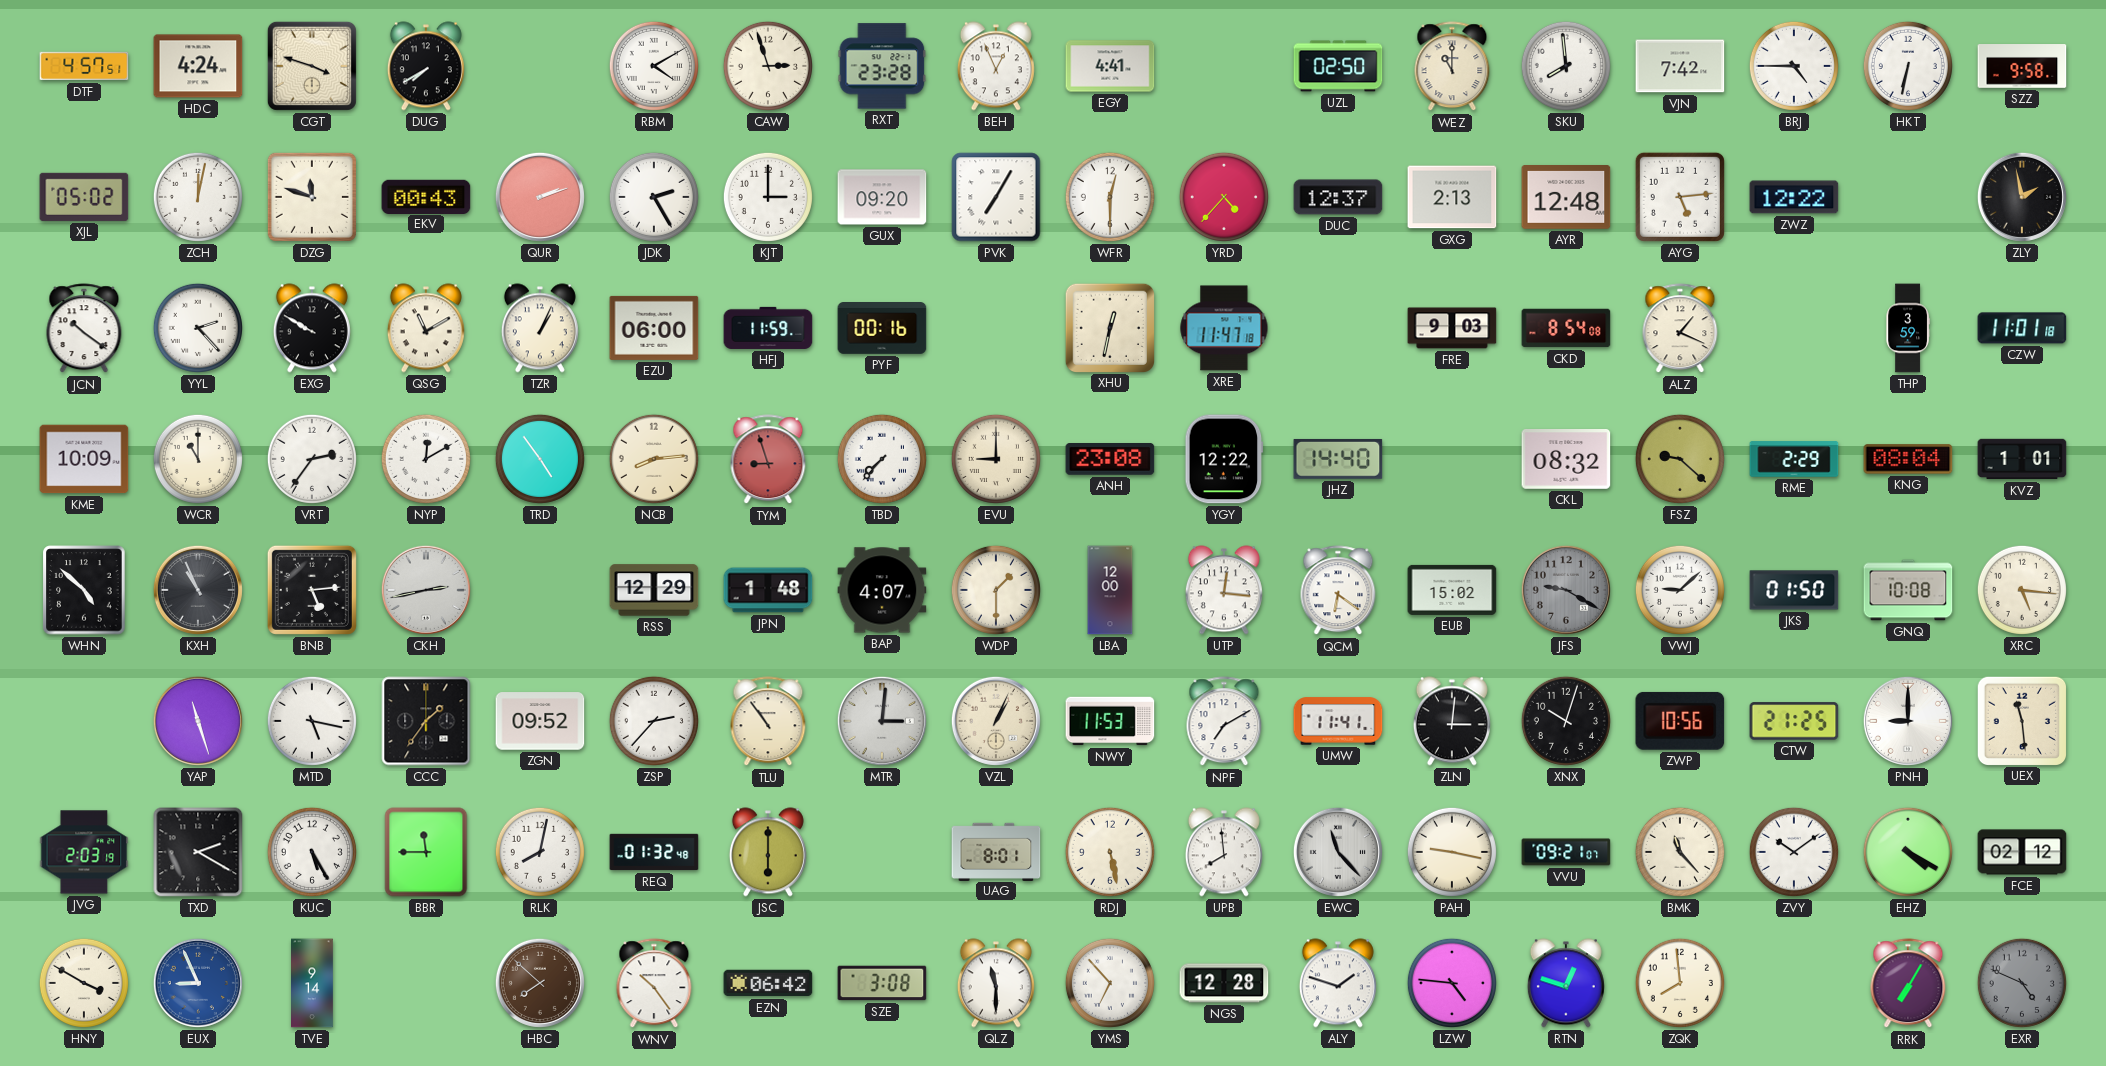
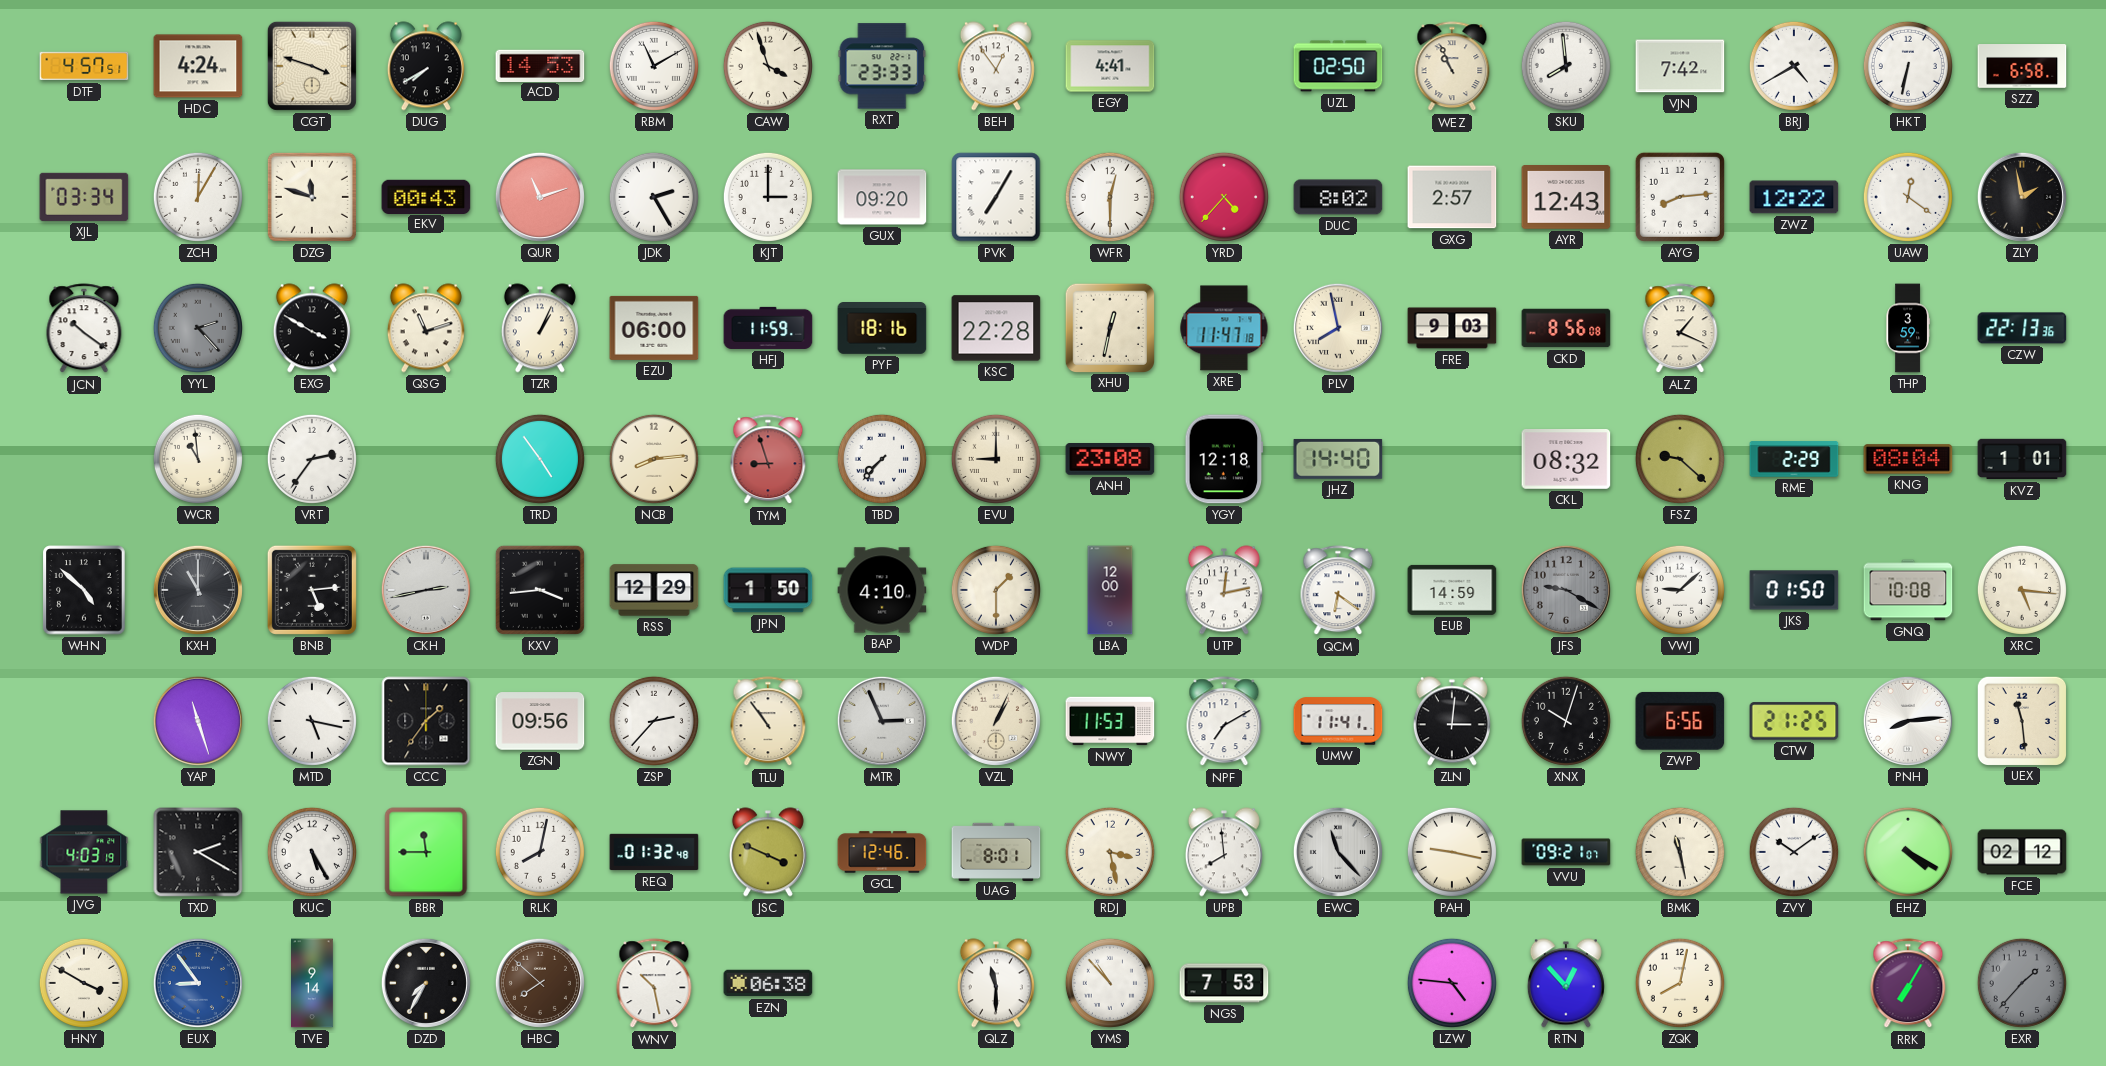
ACD: none -> 14:53 (540, 65)
RBM: 4:10 -> 11:10 (654, 66)
CAW: 2:57 -> 3:57 (768, 66)
RXT: 23:28 -> 23:33 (882, 66)
BEH: 12:56 -> 12:54 (996, 66)
WEZ: 11:00 -> 10:56 (1452, 67)
BRJ: 4:45 -> 4:40 (1794, 66)
SZZ: 9:58 -> 6:58 (2022, 66)
XJL: 05:02 -> 03:34 (84, 197)
ZCH: 12:02 -> 12:05 (198, 197)
QUR: 2:12 -> 11:12 (540, 197)
DUC: 12:37 -> 8:02 (1338, 197)
GXG: 2:13 -> 2:57 (1452, 197)
AYR: 12:48 -> 12:43 (1566, 198)
AYG: 5:14 -> 8:14 (1680, 197)
UAW: none -> 12:21 (1908, 197)
YYL dial: white -> grey (198, 328)
EXG: 9:50 -> 3:50 (312, 328)
QSG: 11:10 -> 11:12 (426, 328)
PYF: 00:16 -> 18:16 (882, 329)
KSC: none -> 22:28 (996, 328)
PLV: none -> 7:58 (1338, 328)
CKD: 8:54 -> 8:56 (1566, 328)
CZW: 11:01 -> 22:13 (2022, 328)
KME: 10:09 -> none (84, 459)
WCR: 11:00 -> 10:59 (198, 459)
NYP: 12:10 -> none (426, 459)
YGY: 12:22 -> 12:18 (1224, 459)
KXH: 10:56 -> 11:00 (198, 590)
KXV: none -> 3:44 (540, 590)
JPN: 1:48 -> 1:50 (768, 590)
BAP: 4:07 -> 4:10 (882, 590)
UTP: 12:16 -> 12:13 (1224, 590)
EUB: 15:02 -> 14:59 (1452, 590)
ZGN: 09:52 -> 09:56 (540, 721)
MTR: 3:01 -> 2:56 (882, 721)
ZWP: 10:56 -> 6:56 (1680, 721)
PNH: 9:00 -> 8:14 (1908, 721)
JVG: 2:03 -> 4:03 (84, 852)
JSC: 6:00 -> 3:49 (768, 852)
GCL: none -> 12:46 (882, 852)
RDJ: 5:28 -> 3:28 (1110, 852)
BMK: 11:23 -> 11:28 (1680, 852)
EUX: 8:56 -> 8:54 (198, 983)
DZD: none -> 7:35 (426, 983)
WNV: 10:24 -> 10:28 (654, 984)
EZN: 06:42 -> 06:38 (768, 983)
SZE: 3:08 -> none (882, 983)
YMS: 6:53 -> 10:53 (1110, 983)
NGS: 12:28 -> 7:53 (1224, 983)
ALY: 1:48 -> none (1338, 983)
RTN: 12:48 -> 12:53 (1566, 983)
ZQK: 7:59 -> 8:02 (1680, 983)
EXR: 4:49 -> 1:37 (2022, 983)
